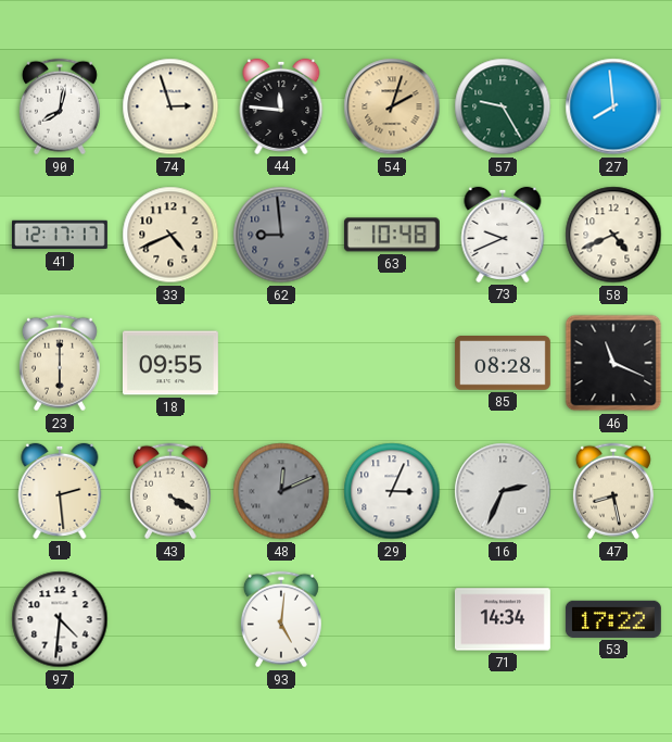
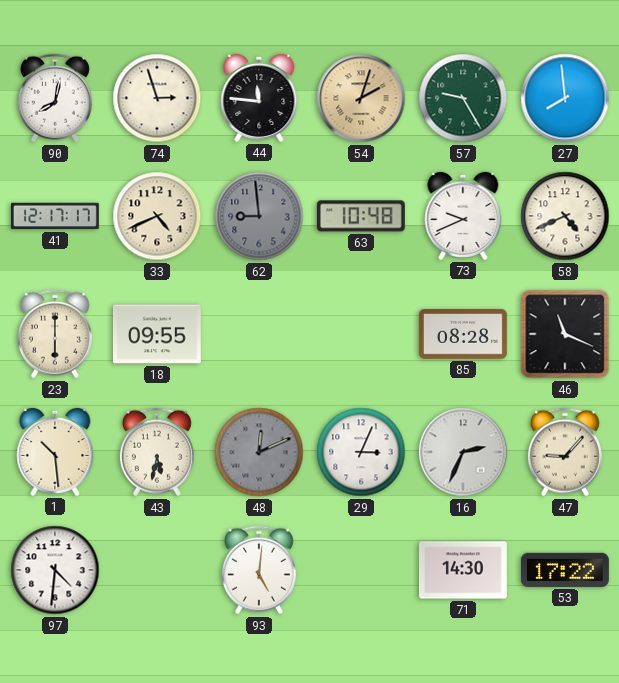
1: 2:29 -> 10:29 (55, 452)
43: 4:20 -> 5:32 (157, 452)
47: 8:28 -> 9:07 (565, 452)
71: 14:34 -> 14:30 (463, 570)
